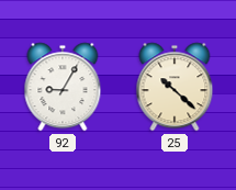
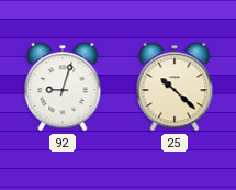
92: 9:05 -> 9:03 (63, 87)
